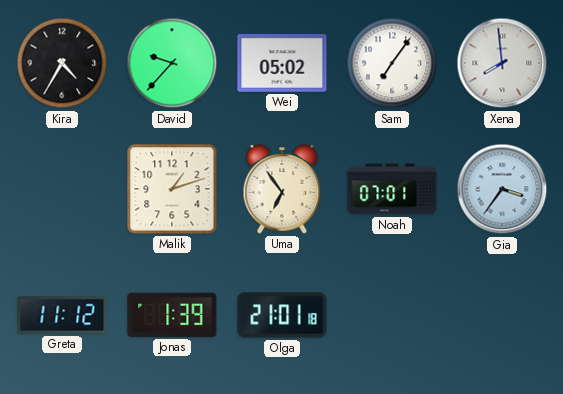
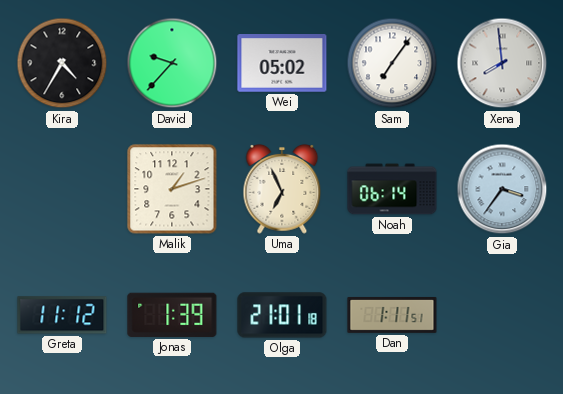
Uma: 6:54 -> 6:56 (282, 189)
Noah: 07:01 -> 06:14 (392, 189)
Dan: none -> 1:11 (392, 315)
